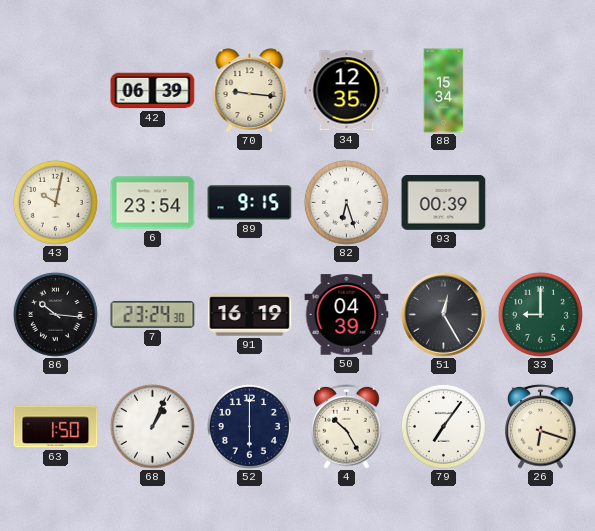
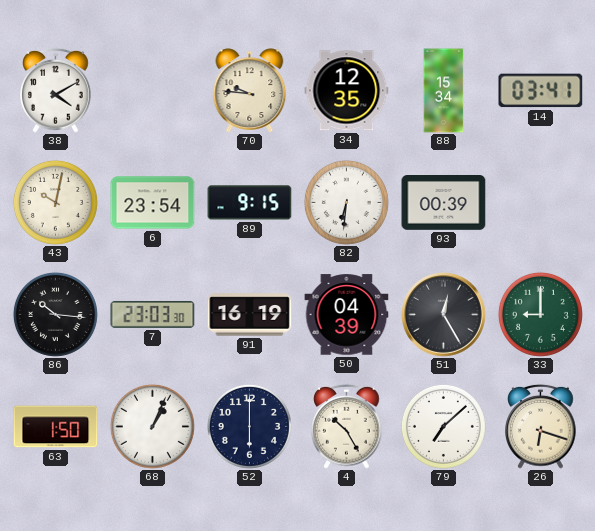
38: none -> 4:10 (56, 90)
42: 06:39 -> none (153, 91)
70: 9:16 -> 9:46 (250, 91)
14: none -> 03:41 (541, 91)
82: 6:27 -> 6:31 (346, 202)
7: 23:24 -> 23:03 (153, 314)
79: 7:06 -> 7:08 (443, 426)
